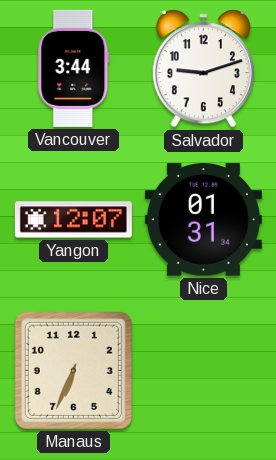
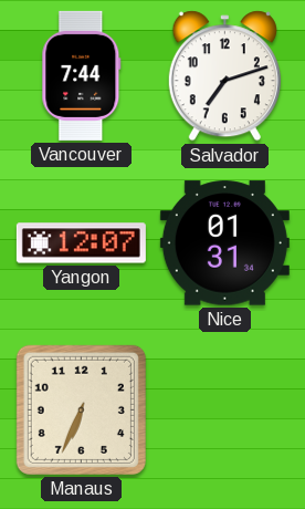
Vancouver: 3:44 -> 7:44 (82, 75)
Salvador: 9:12 -> 7:12 (224, 76)
